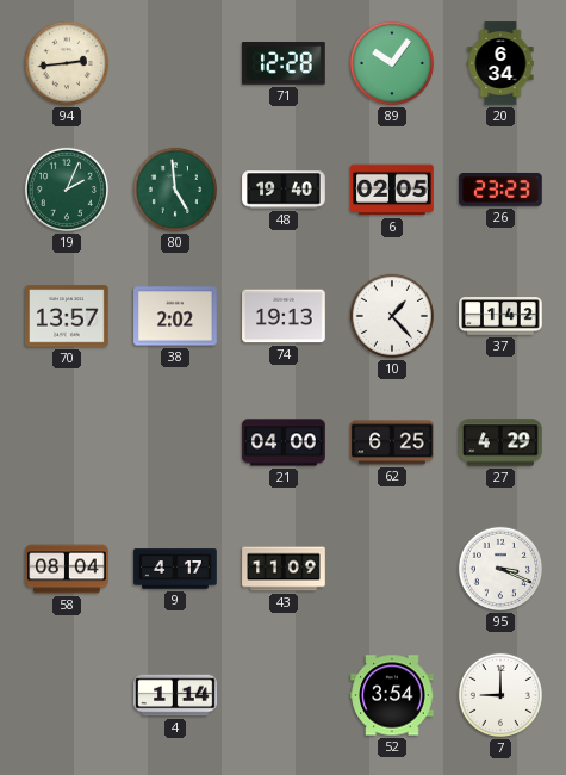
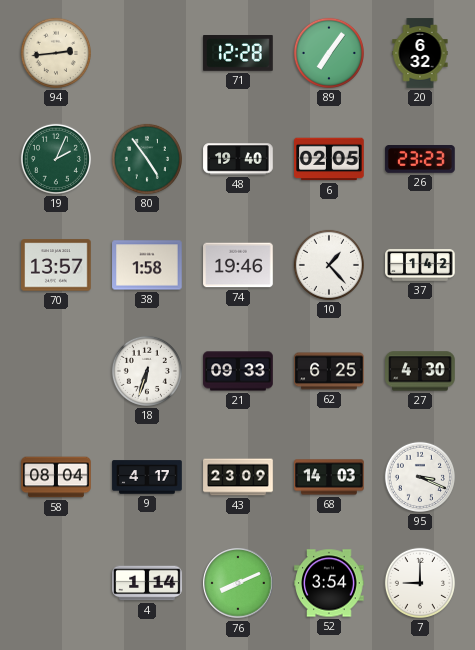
89: 10:06 -> 7:06 (329, 53)
20: 6:34 -> 6:32 (420, 53)
80: 4:59 -> 4:54 (147, 159)
38: 2:02 -> 1:58 (147, 265)
74: 19:13 -> 19:46 (238, 265)
18: none -> 6:33 (147, 371)
21: 04:00 -> 09:33 (238, 371)
27: 4:29 -> 4:30 (420, 371)
43: 11:09 -> 23:09 (238, 477)
68: none -> 14:03 (329, 477)
76: none -> 8:11 (238, 583)
